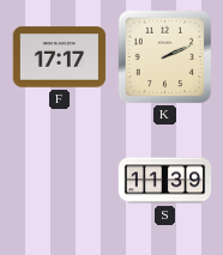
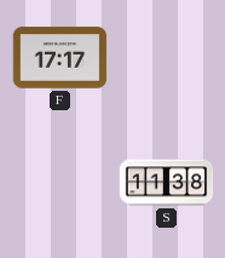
K: 2:11 -> none (165, 57)
S: 11:39 -> 11:38 (167, 183)
